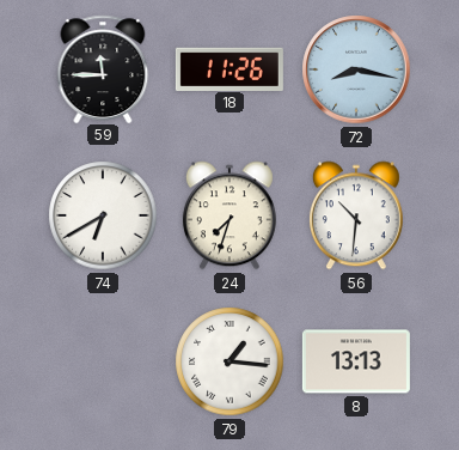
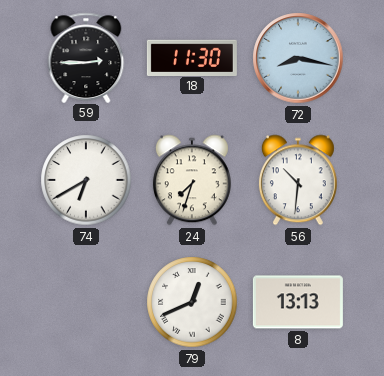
59: 11:45 -> 2:45 (86, 57)
18: 11:26 -> 11:30 (192, 57)
79: 1:16 -> 12:41 (192, 302)
